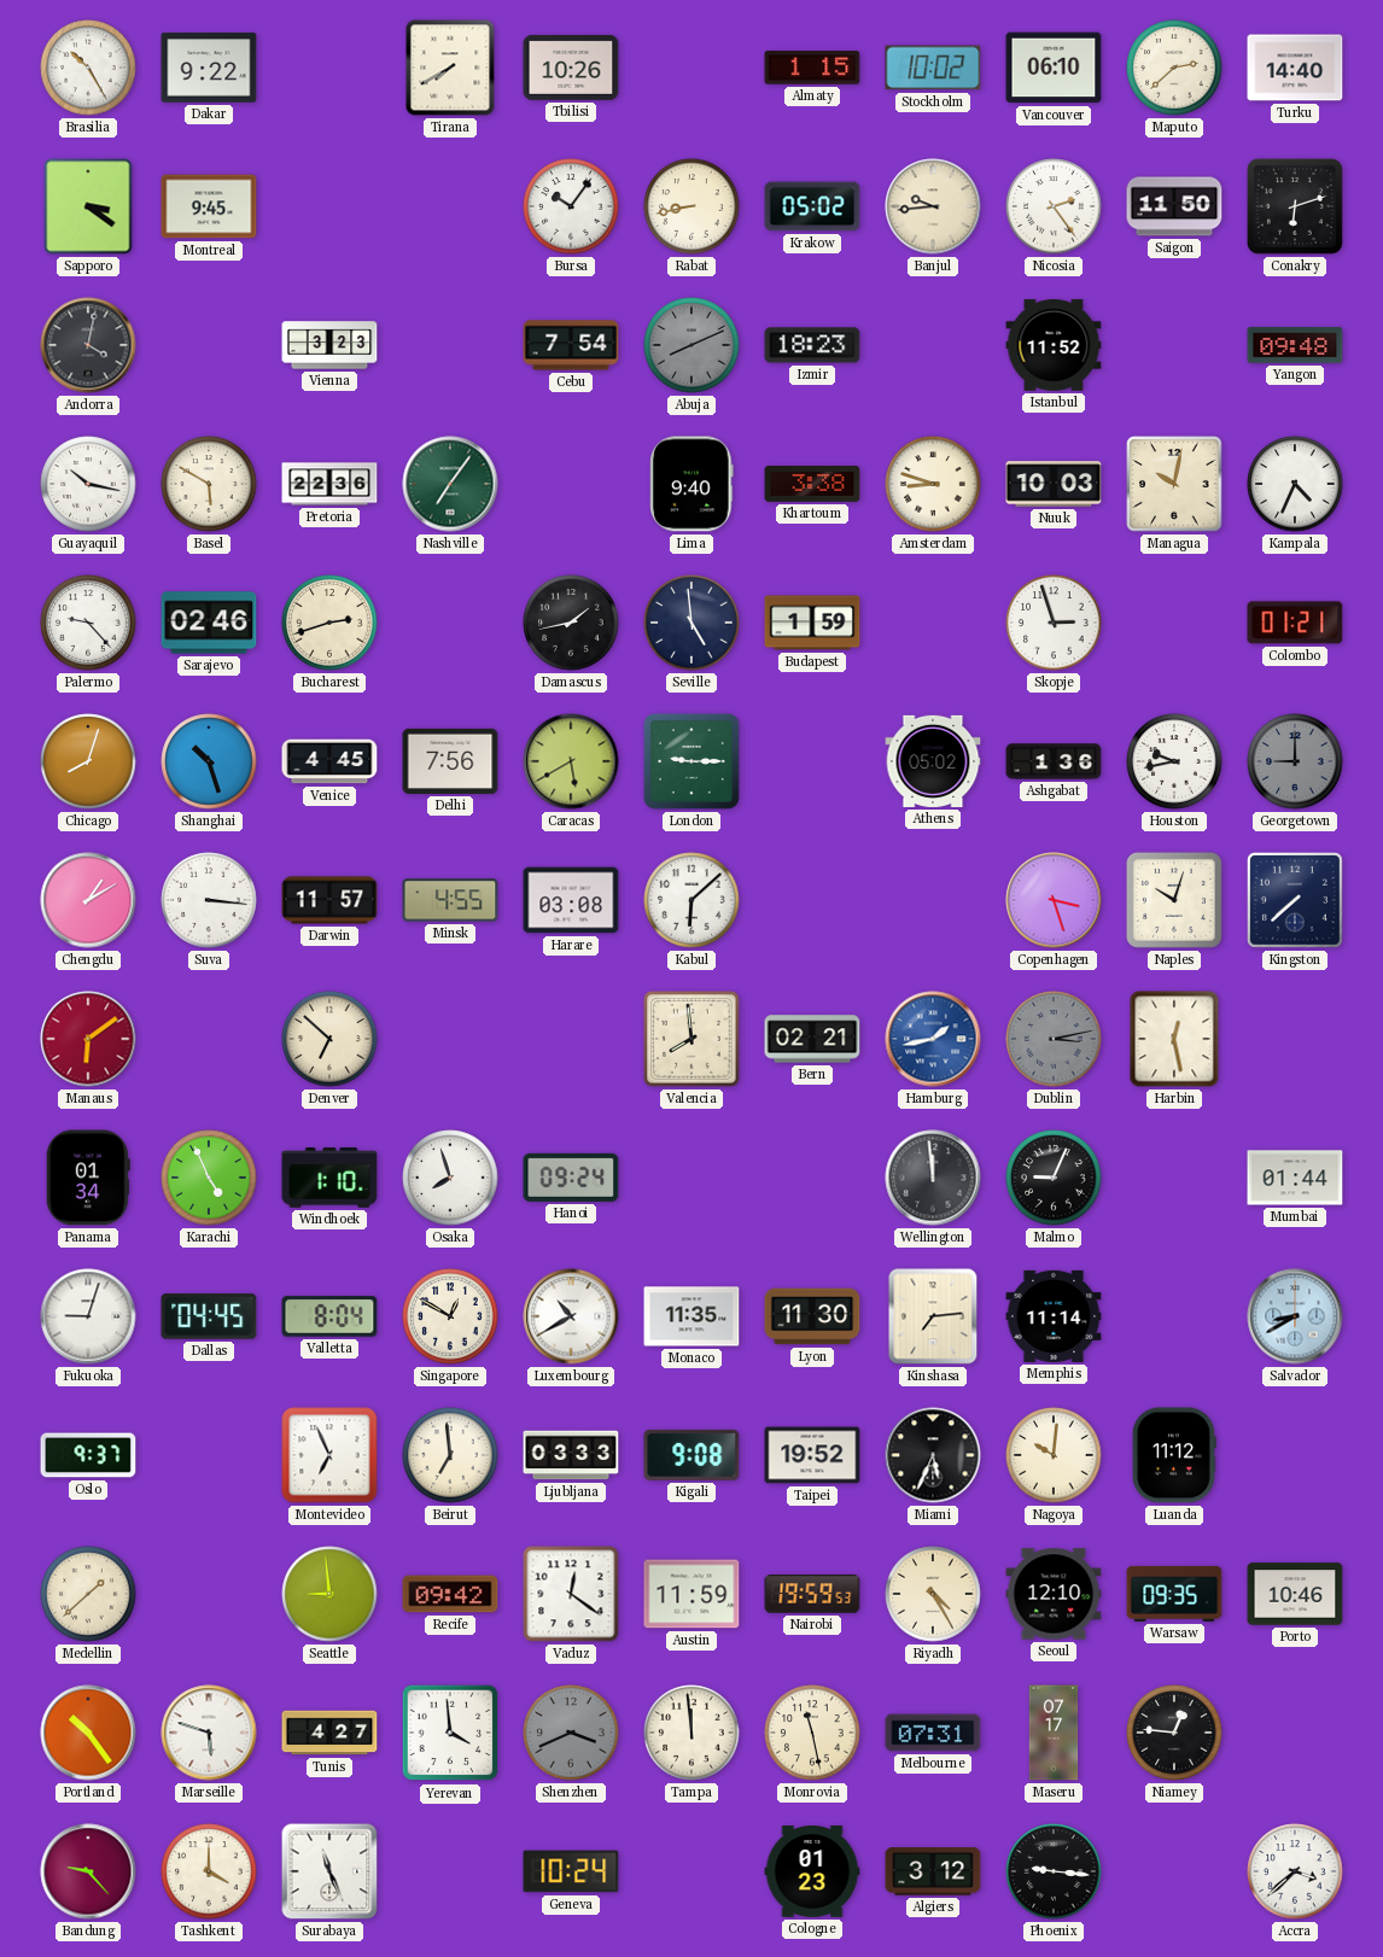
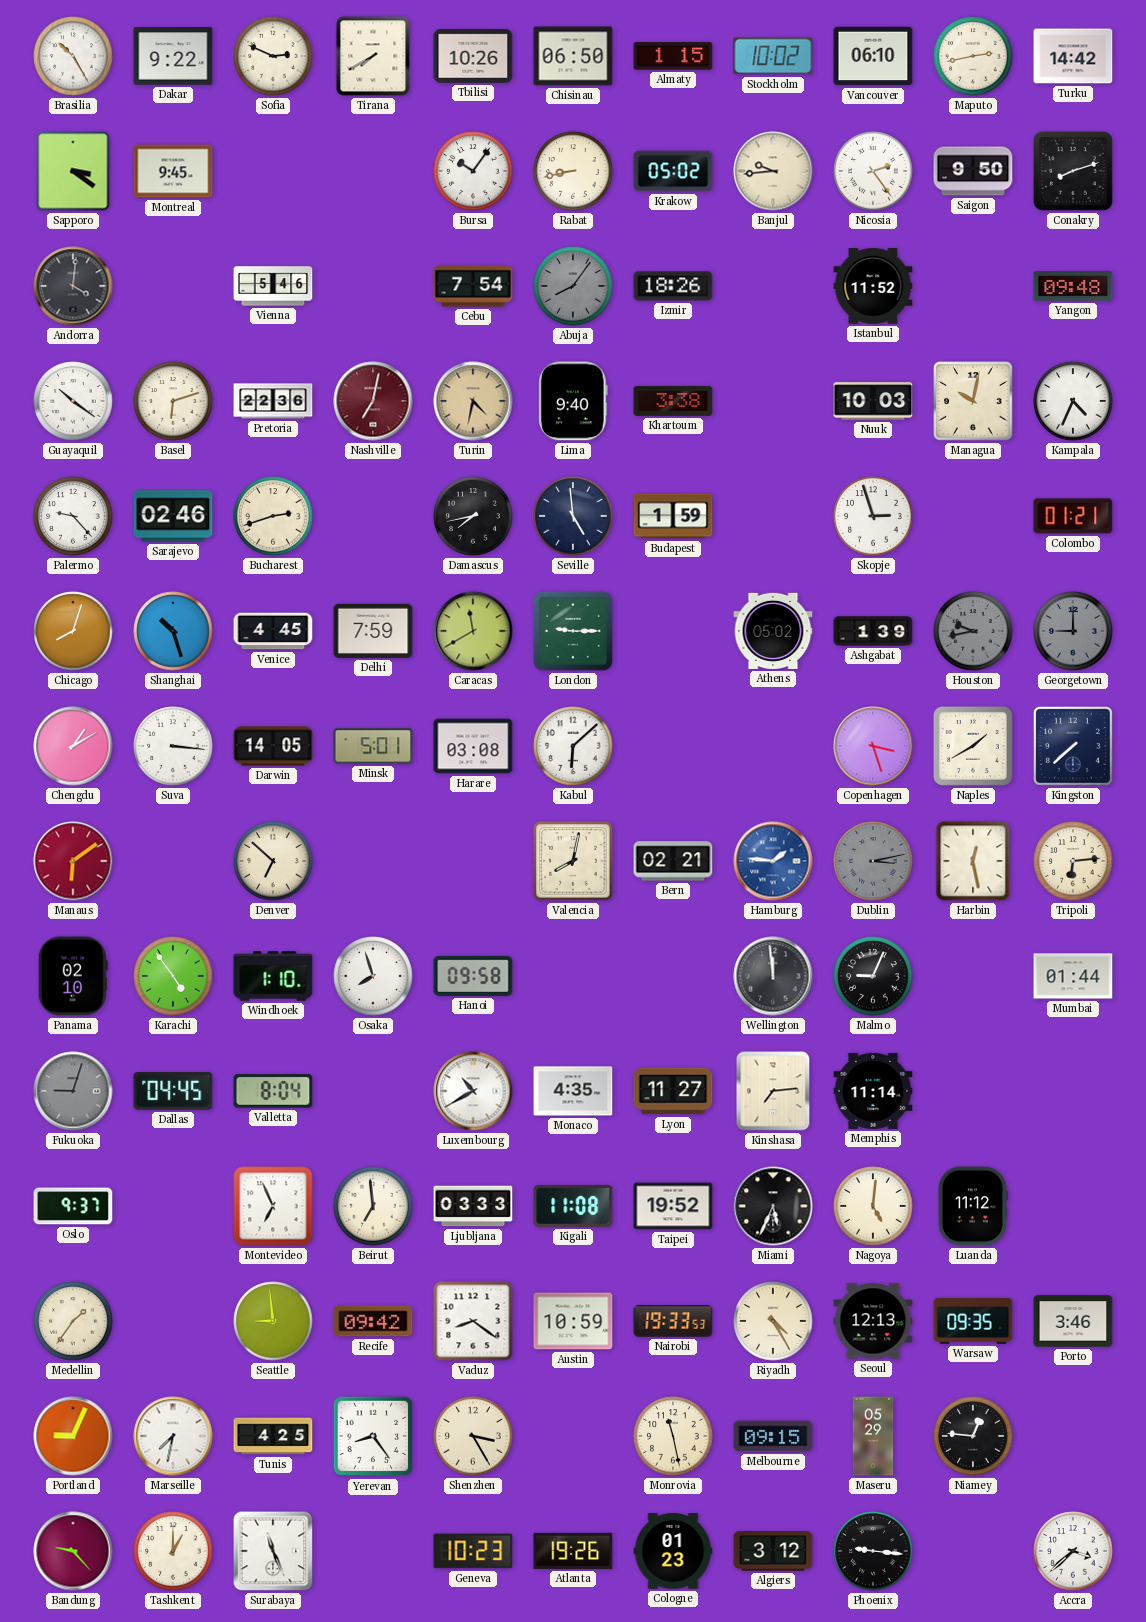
Sofia: none -> 2:49 (273, 56)
Chisinau: none -> 06:50 (573, 56)
Maputo: 2:38 -> 2:43 (973, 56)
Turku: 14:40 -> 14:42 (1073, 56)
Saigon: 11:50 -> 9:50 (973, 171)
Conakry: 6:12 -> 8:12 (1073, 171)
Andorra: 4:02 -> 4:01 (73, 286)
Vienna: 3:23 -> 5:46 (273, 286)
Abuja: 8:11 -> 8:06 (573, 286)
Izmir: 18:23 -> 18:26 (673, 286)
Guayaquil: 10:17 -> 10:21 (73, 401)
Basel: 5:50 -> 6:12 (173, 401)
Nashville: 7:06 -> 7:02 (373, 401)
Nashville dial: green -> burgundy (373, 401)
Turin: none -> 4:32 (473, 401)
Amsterdam: 8:48 -> none (933, 484)
Damascus: 1:43 -> 7:43 (473, 516)
Delhi: 7:56 -> 7:59 (373, 631)
Caracas: 5:40 -> 11:40 (473, 631)
Ashgabat: 1:36 -> 1:39 (873, 631)
Houston dial: white -> grey (973, 631)
Darwin: 11:57 -> 14:05 (273, 746)
Minsk: 4:55 -> 5:01 (373, 746)
Naples: 10:03 -> 1:40 (973, 746)
Valencia: 7:59 -> 8:02 (573, 861)
Hamburg: 1:43 -> 1:46 (773, 861)
Tripoli: none -> 6:14 (1073, 861)
Panama: 01:34 -> 02:10 (73, 976)
Karachi: 4:56 -> 4:54 (173, 976)
Hanoi: 09:24 -> 09:58 (473, 976)
Fukuoka dial: white -> grey (73, 1091)
Singapore: 12:50 -> none (450, 1316)
Monaco: 11:35 -> 4:35 (573, 1091)
Lyon: 11:30 -> 11:27 (673, 1091)
Salvador: 8:40 -> none (1295, 1316)
Kigali: 9:08 -> 11:08 (573, 1206)
Nagoya: 10:01 -> 5:01 (873, 1206)
Medellin: 1:38 -> 1:36 (73, 1321)
Vaduz: 12:21 -> 8:21 (473, 1321)
Austin: 11:59 -> 10:59 (573, 1321)
Nairobi: 19:59 -> 19:33 (673, 1322)
Seoul: 12:10 -> 12:13 (873, 1321)
Porto: 10:46 -> 3:46 (1073, 1321)
Portland: 10:24 -> 9:04 (73, 1436)
Marseille: 5:48 -> 7:32 (173, 1436)
Tunis: 4:27 -> 4:25 (273, 1436)
Yerevan: 3:59 -> 8:24 (373, 1436)
Shenzhen: 3:41 -> 3:25 (473, 1436)
Shenzhen dial: grey -> cream (473, 1436)
Tampa: 11:59 -> none (691, 1733)
Melbourne: 07:31 -> 09:15 (773, 1436)
Maseru: 07:17 -> 05:29 (873, 1436)
Tashkent: 4:00 -> 1:00 (173, 1551)
Geneva: 10:24 -> 10:23 (473, 1551)
Atlanta: none -> 19:26 (573, 1551)
